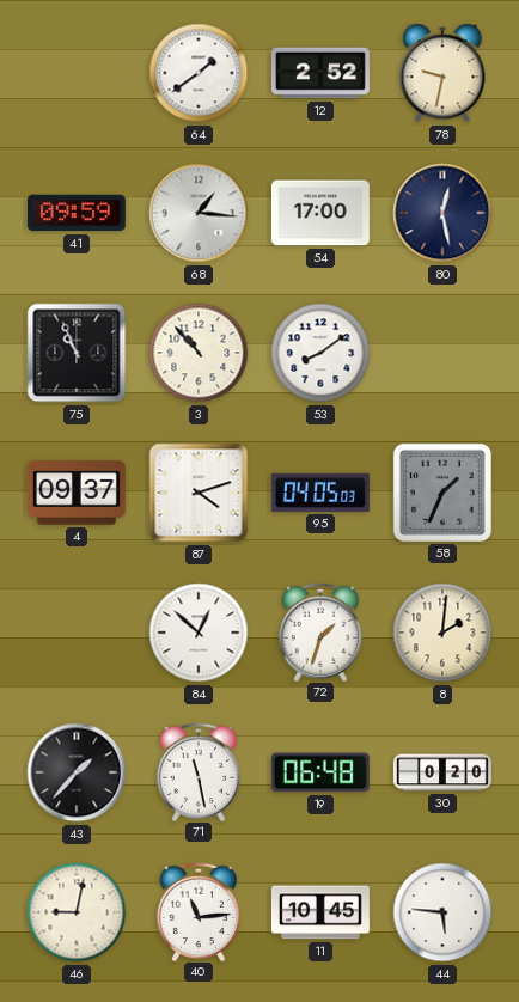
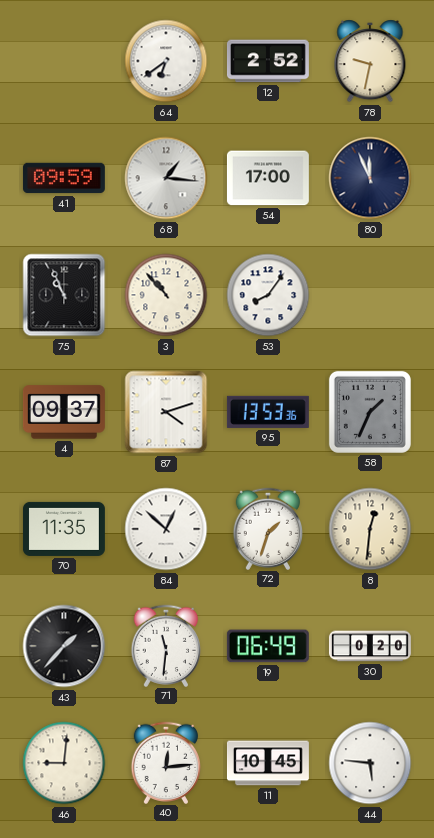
64: 1:39 -> 6:39 (166, 61)
80: 12:28 -> 11:56 (370, 178)
53: 8:09 -> 8:06 (268, 295)
95: 04:05 -> 13:53 (268, 412)
70: none -> 11:35 (64, 529)
8: 2:01 -> 12:31 (370, 529)
71: 11:28 -> 11:31 (165, 645)
19: 06:48 -> 06:49 (268, 646)
46: 9:02 -> 9:01 (64, 763)
40: 11:14 -> 12:14 (165, 762)
